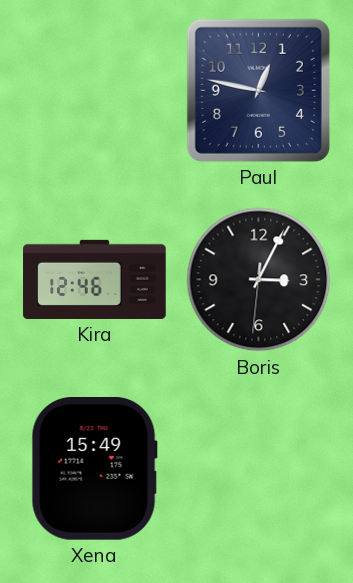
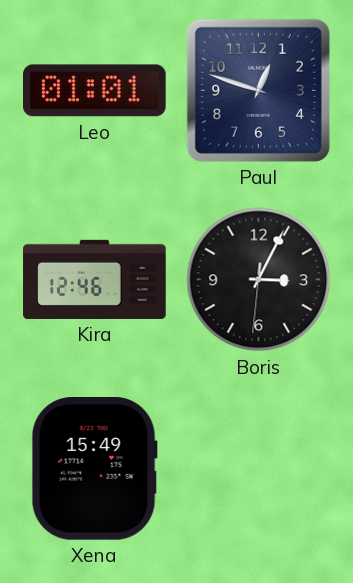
Leo: none -> 01:01 (95, 91)
Paul: 12:47 -> 12:48 (258, 90)
